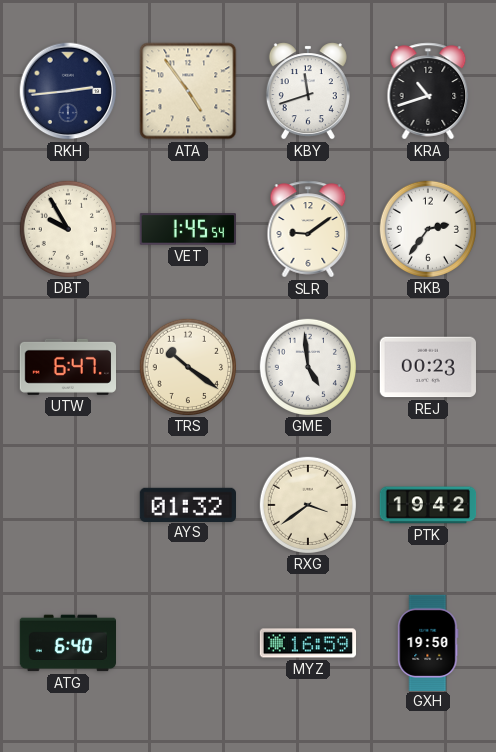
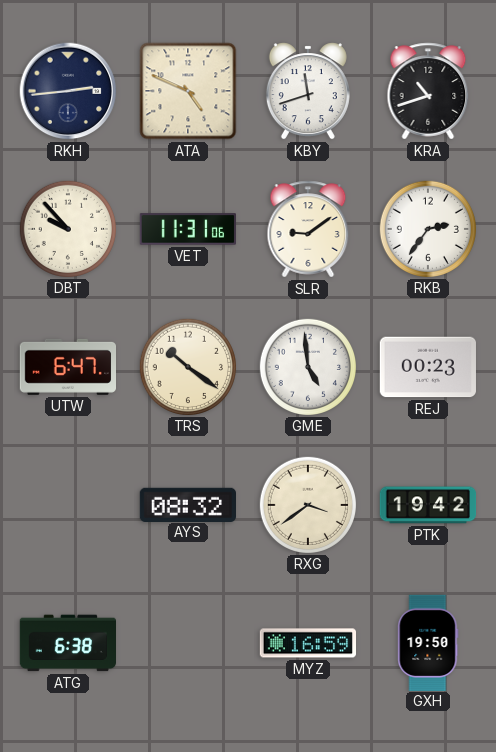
ATA: 4:54 -> 4:49 (188, 91)
DBT: 9:55 -> 9:53 (67, 228)
VET: 1:45 -> 11:31 (187, 229)
AYS: 01:32 -> 08:32 (187, 504)
ATG: 6:40 -> 6:38 (67, 643)
